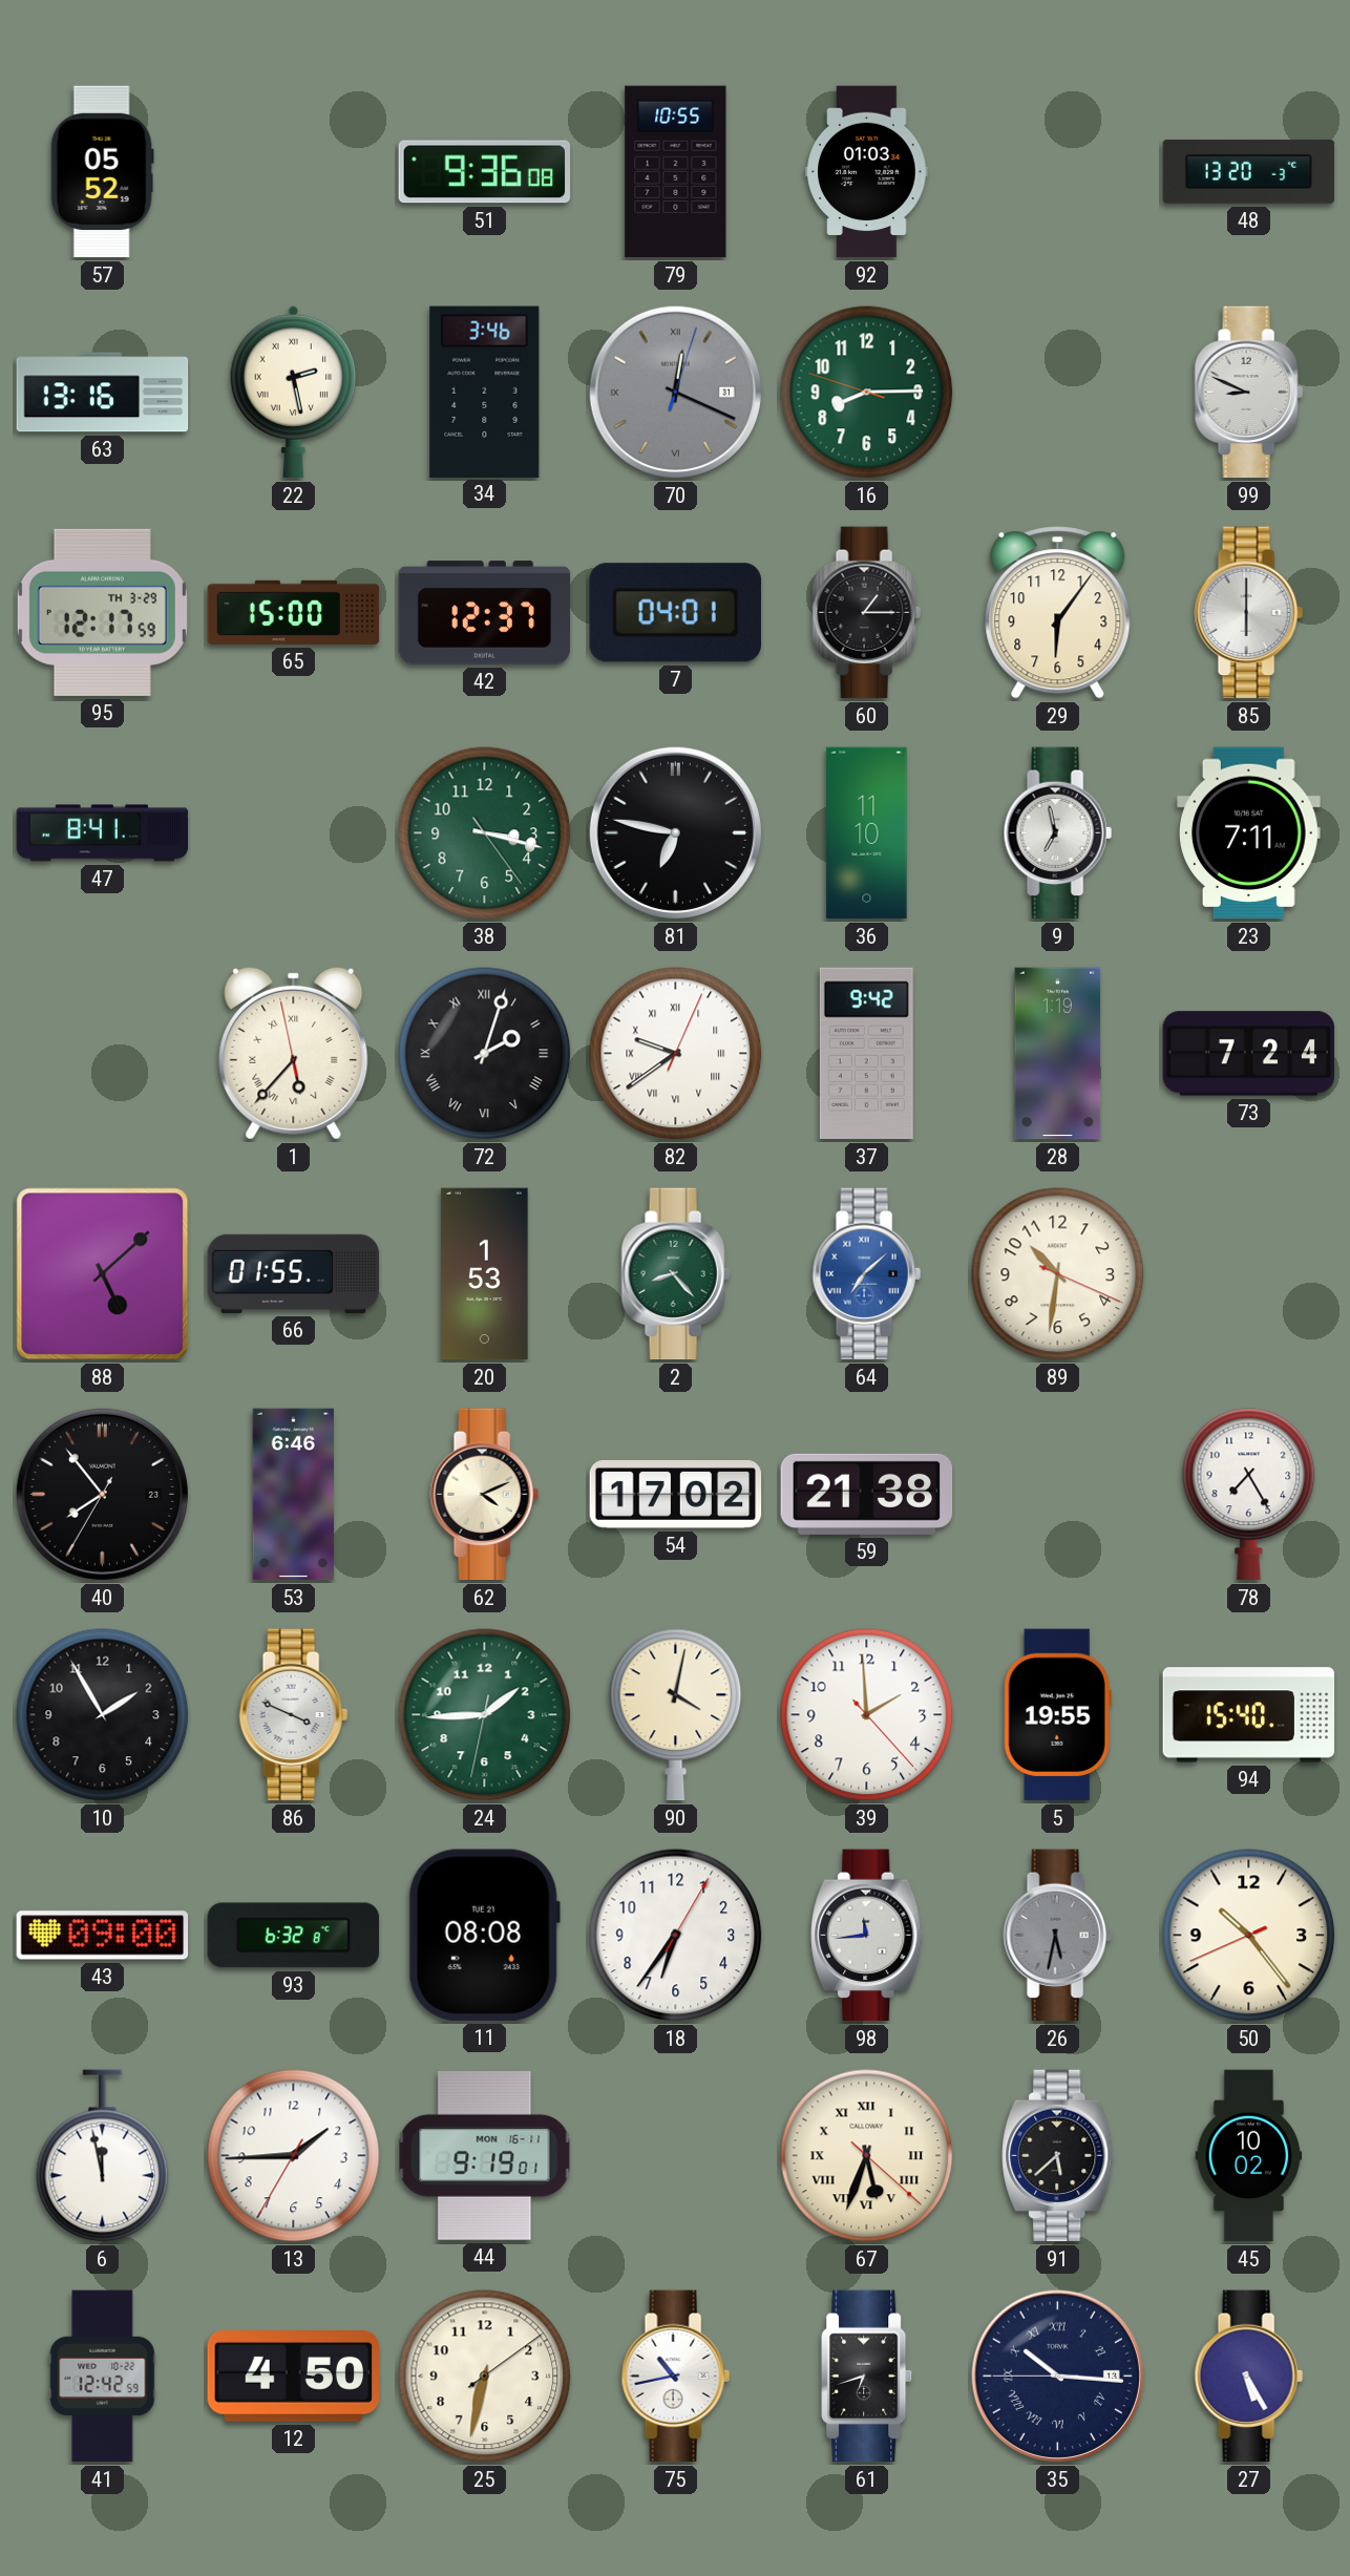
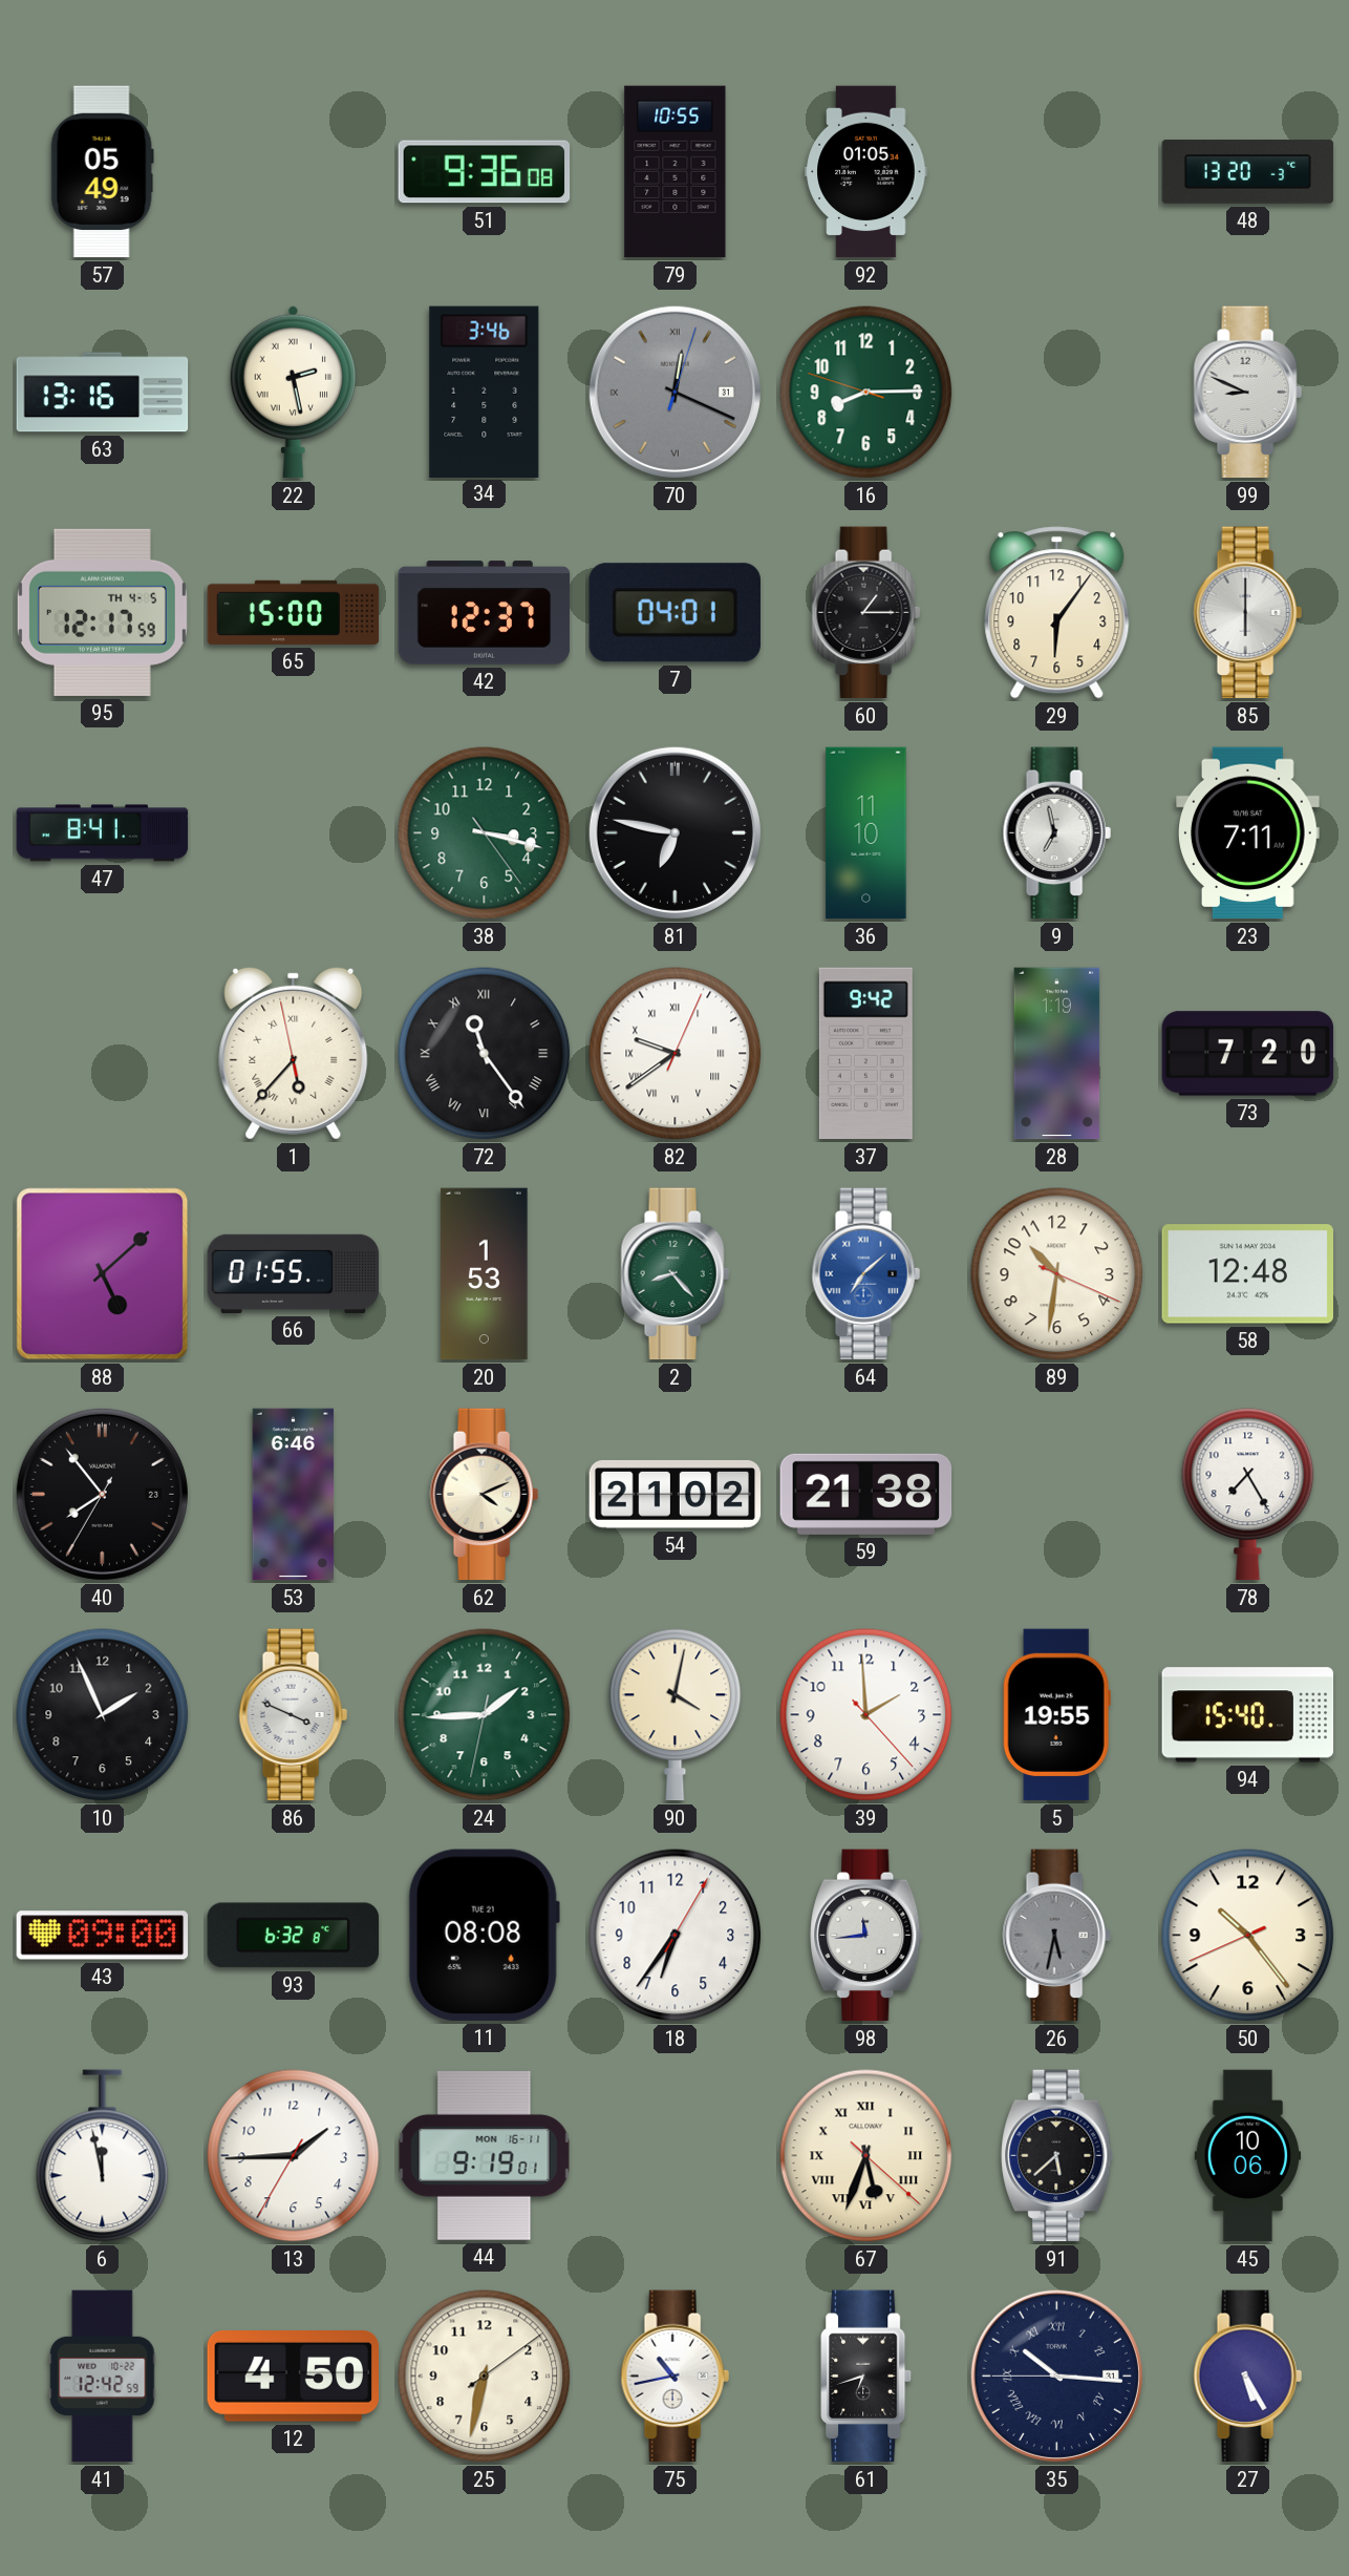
57: 05:52 -> 05:49 (102, 172)
92: 01:03 -> 01:05 (866, 172)
95 date: TH 3-29 -> TH 4-5 (102, 612)
72: 2:03 -> 11:24 (485, 1054)
73: 7:24 -> 7:20 (1248, 1054)
58: none -> 12:48 (1247, 1274)
54: 17:02 -> 21:02 (676, 1494)
10: 1:55 -> 1:56 (103, 1715)
45: 10:02 -> 10:06 (1248, 2156)
35 date: 13 -> 31 (1056, 2376)
